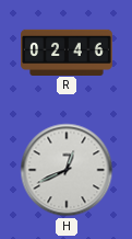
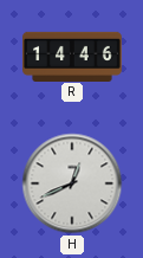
R: 02:46 -> 14:46 (72, 56)
